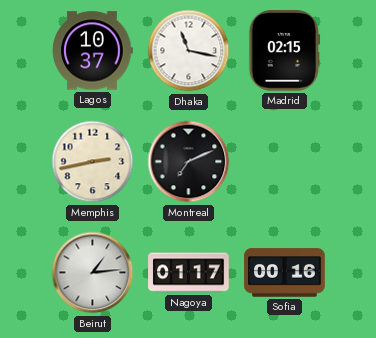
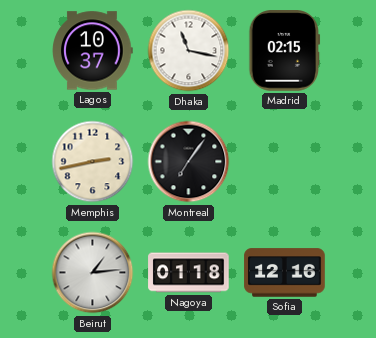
Montreal: 7:11 -> 7:06 (189, 162)
Nagoya: 01:17 -> 01:18 (189, 273)
Sofia: 00:16 -> 12:16 (285, 273)
